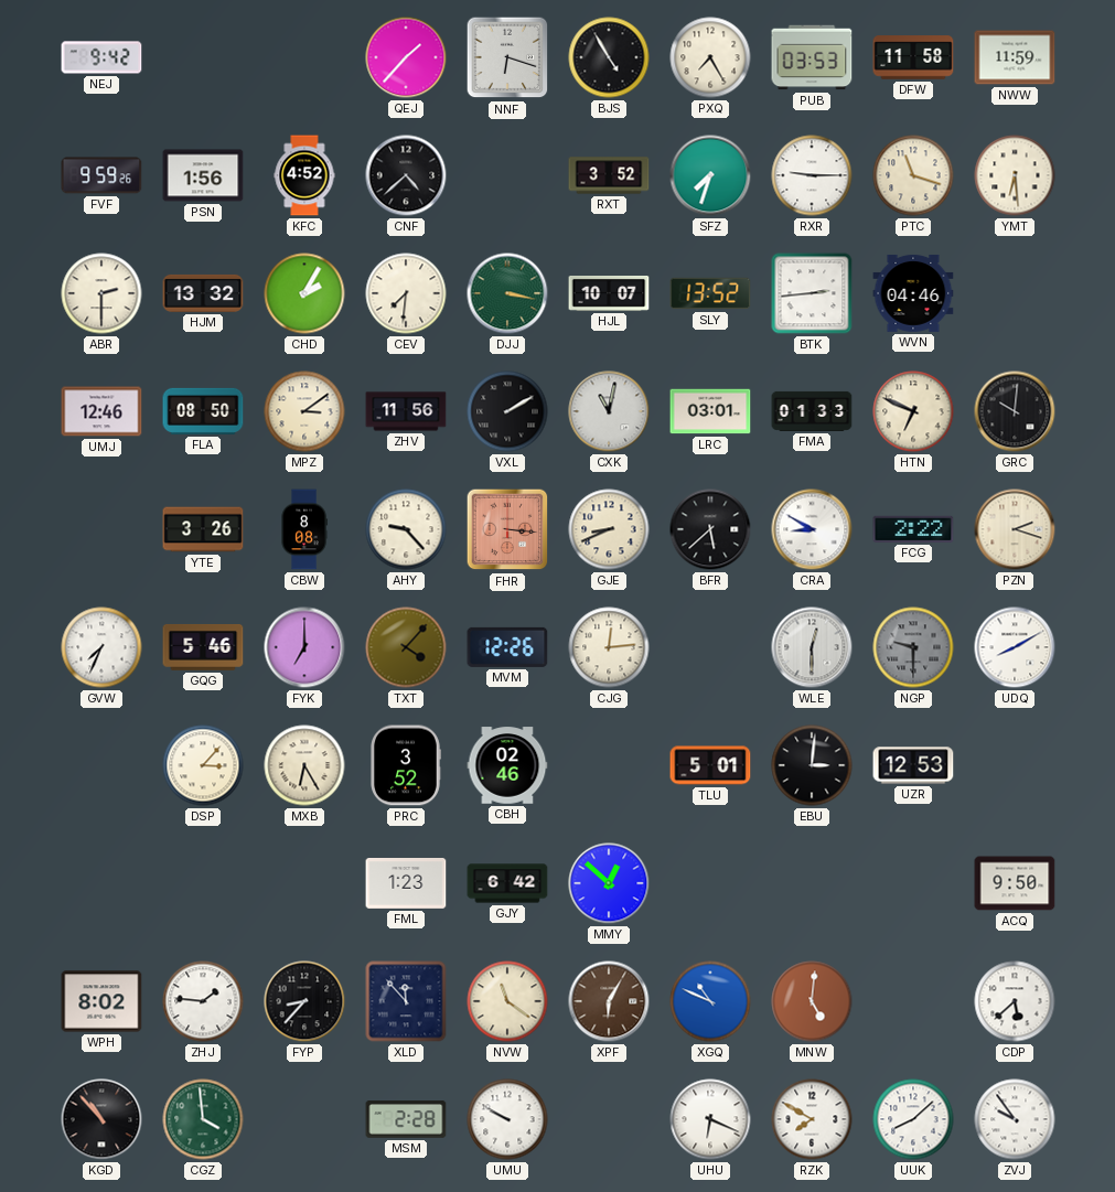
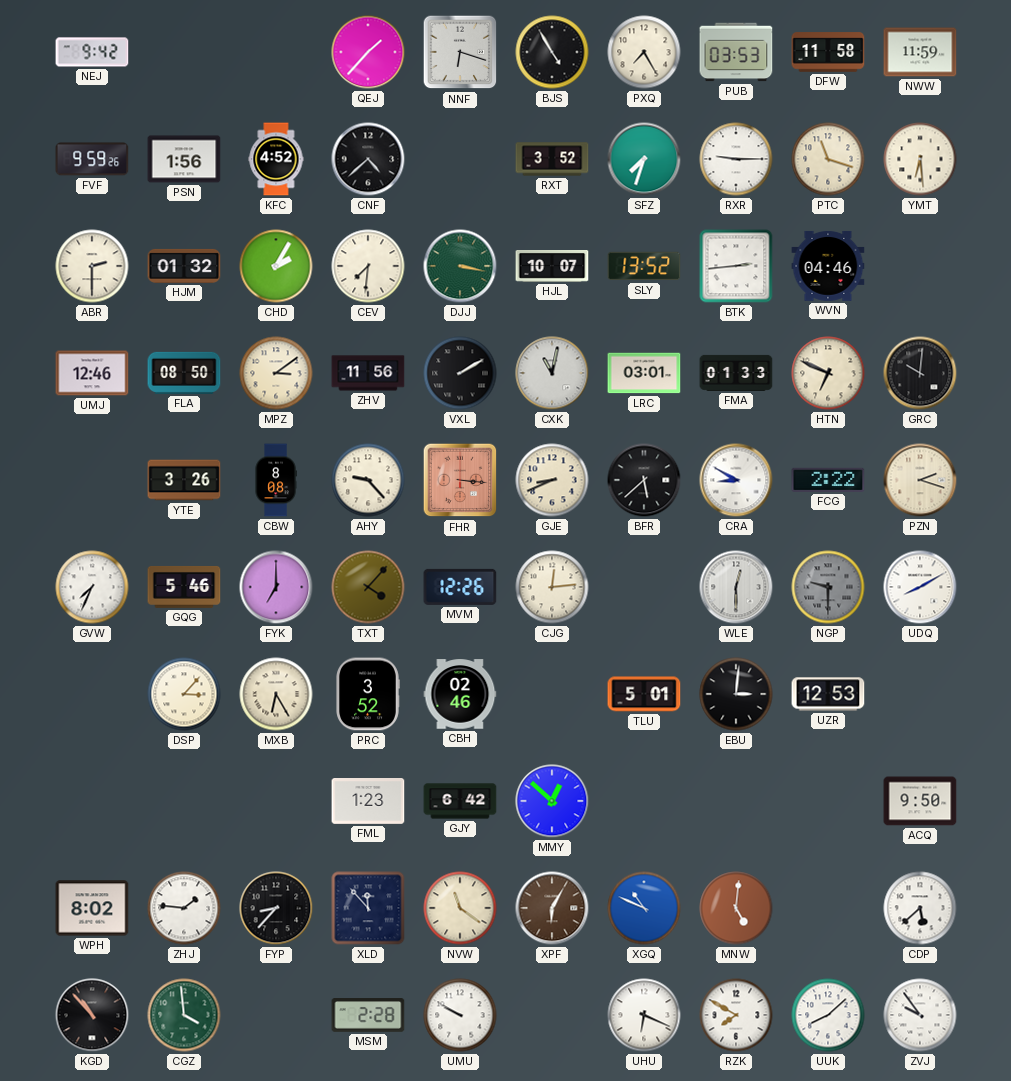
HJM: 13:32 -> 01:32 (184, 266)
